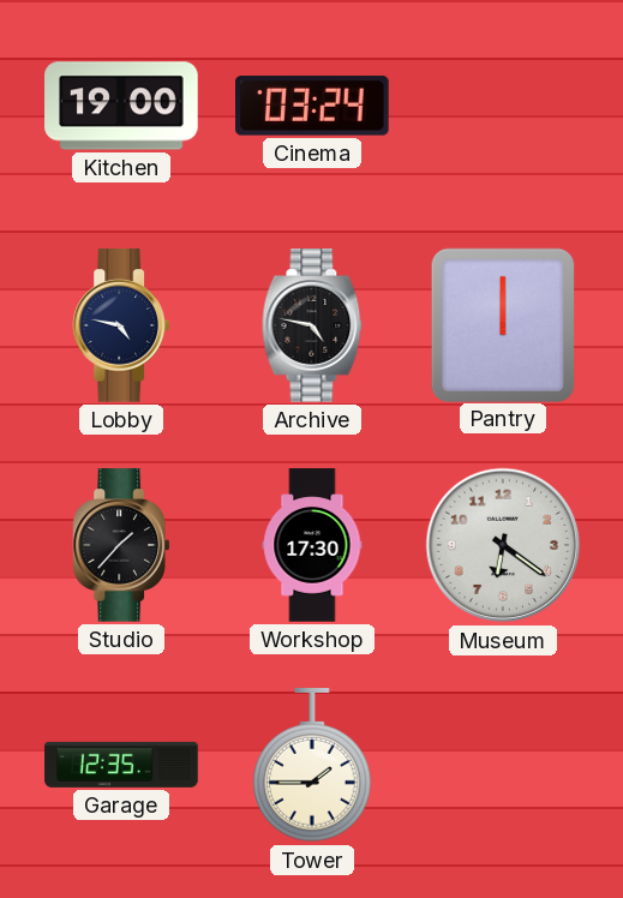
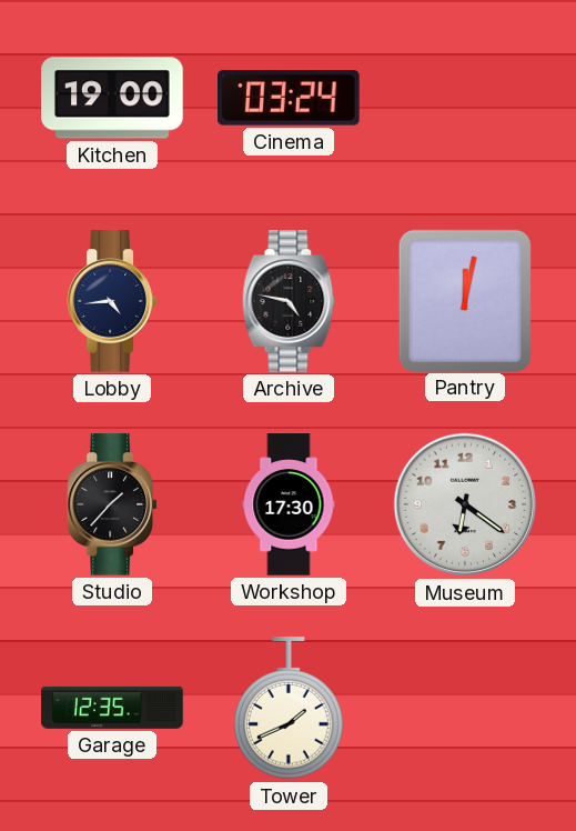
Lobby: 4:47 -> 4:44 (111, 301)
Pantry: 12:00 -> 12:02 (464, 300)
Tower: 1:45 -> 1:41 (289, 709)
